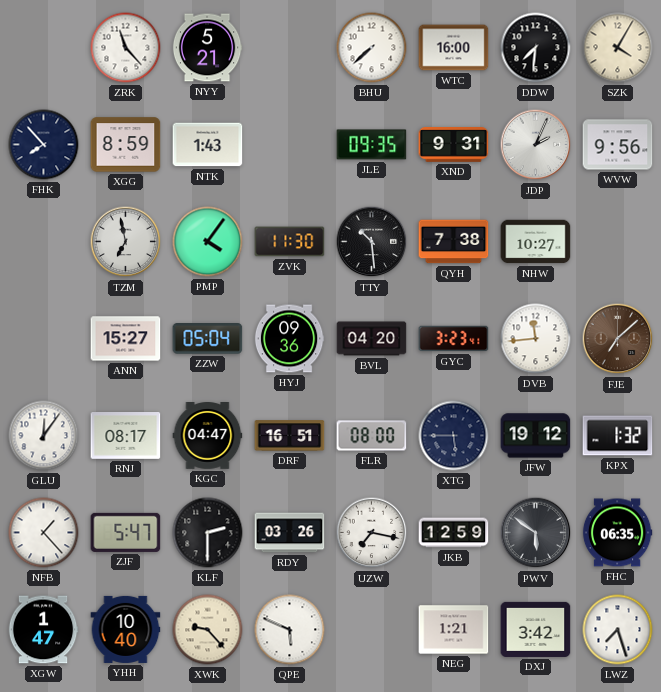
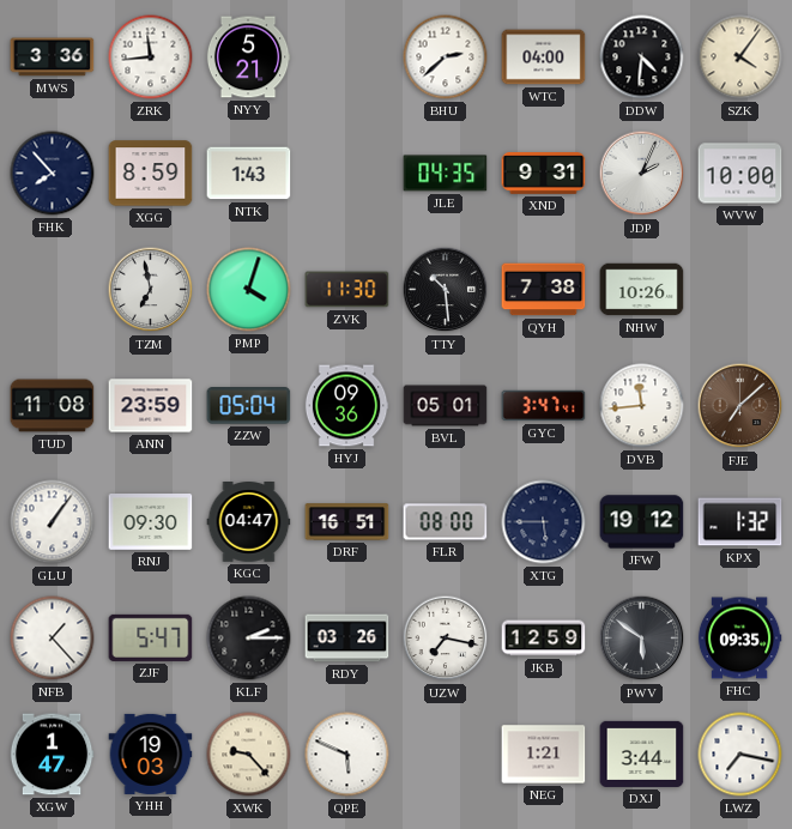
MWS: none -> 3:36 (53, 58)
ZRK: 11:23 -> 11:44 (151, 58)
BHU: 7:38 -> 2:38 (446, 58)
WTC: 16:00 -> 04:00 (544, 58)
DDW: 7:31 -> 4:31 (642, 58)
SZK: 4:05 -> 4:06 (740, 58)
JLE: 09:35 -> 04:35 (446, 174)
WVW: 9:56 -> 10:00 (740, 174)
PMP: 4:06 -> 4:03 (249, 290)
NHW: 10:27 -> 10:26 (642, 290)
TUD: none -> 11:08 (53, 406)
ANN: 15:27 -> 23:59 (151, 406)
BVL: 04:20 -> 05:01 (446, 406)
GYC: 3:23 -> 3:47 (544, 406)
GLU: 12:06 -> 1:06 (53, 522)
RNJ: 08:17 -> 09:30 (151, 522)
KLF: 2:30 -> 2:15 (249, 639)
FHC: 06:35 -> 09:35 (739, 639)
YHH: 10:40 -> 19:03 (151, 754)
DXJ: 3:42 -> 3:44 (642, 754)
LWZ: 7:27 -> 7:17 (740, 755)
